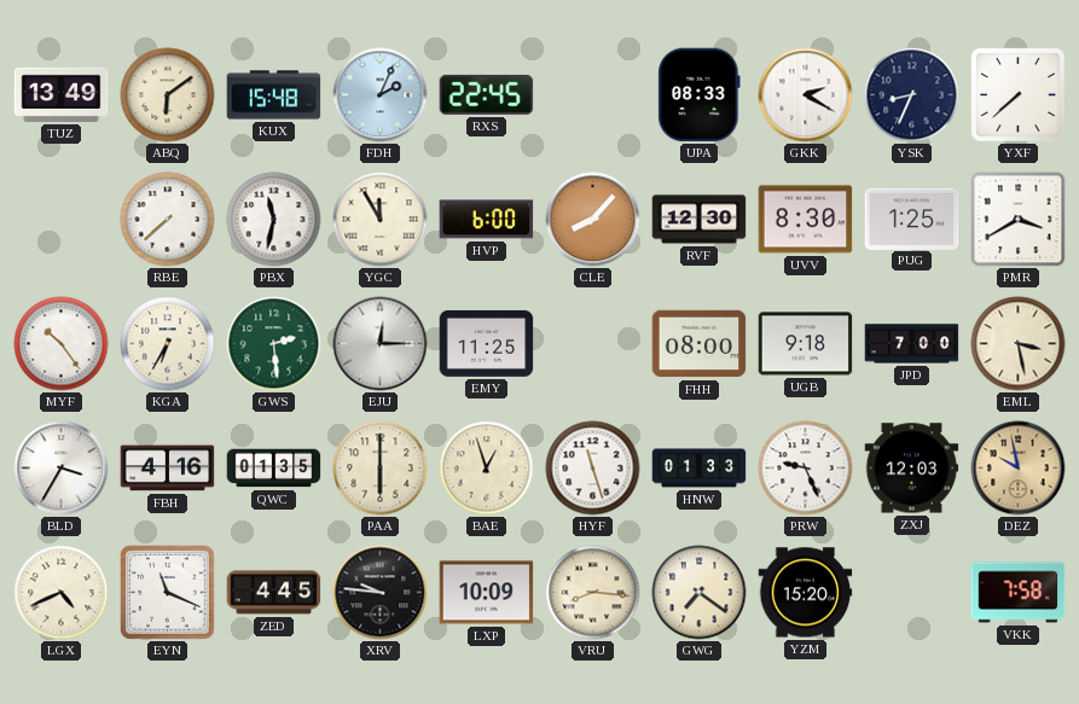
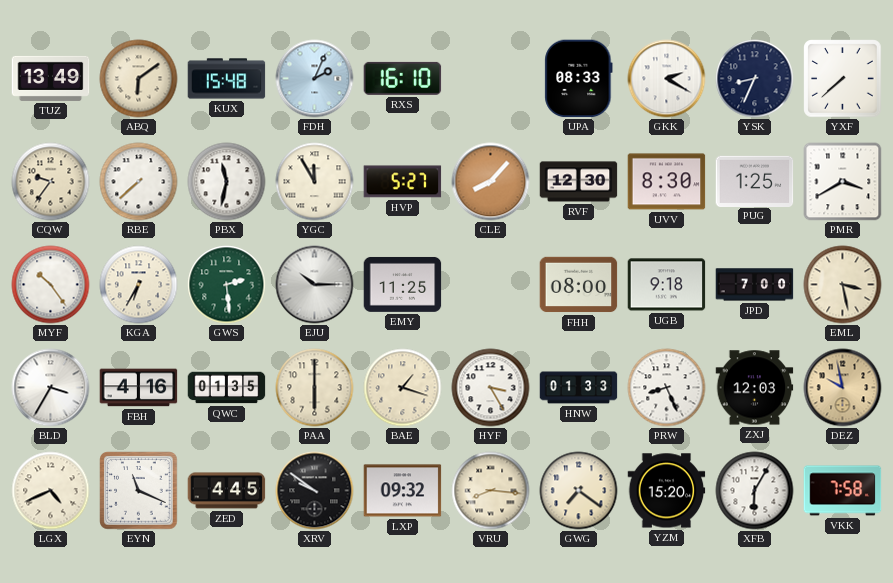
RXS: 22:45 -> 16:10 (403, 78)
CQW: none -> 9:36 (51, 182)
HVP: 6:00 -> 5:27 (403, 182)
EJU: 12:15 -> 10:15 (315, 285)
BAE: 12:57 -> 1:18 (403, 388)
HYF: 11:27 -> 3:25 (491, 388)
PRW: 9:26 -> 8:26 (667, 388)
XRV: 9:46 -> 9:51 (315, 491)
LXP: 10:09 -> 09:32 (403, 491)
XFB: none -> 6:05 (755, 491)
